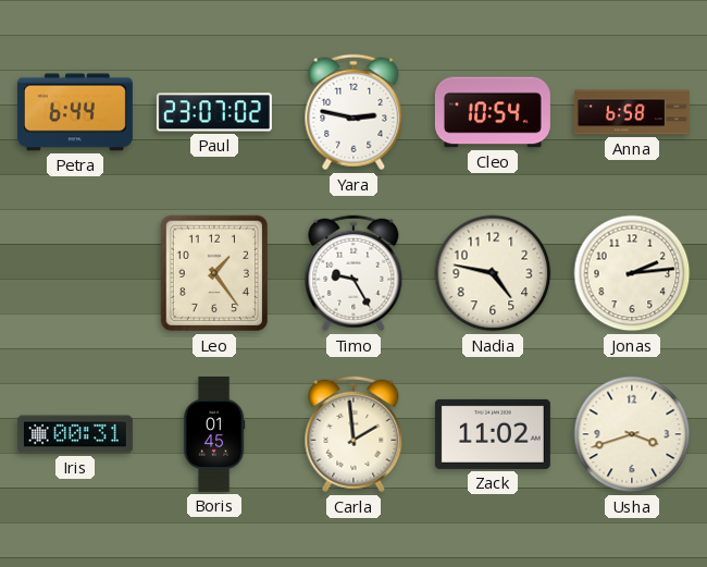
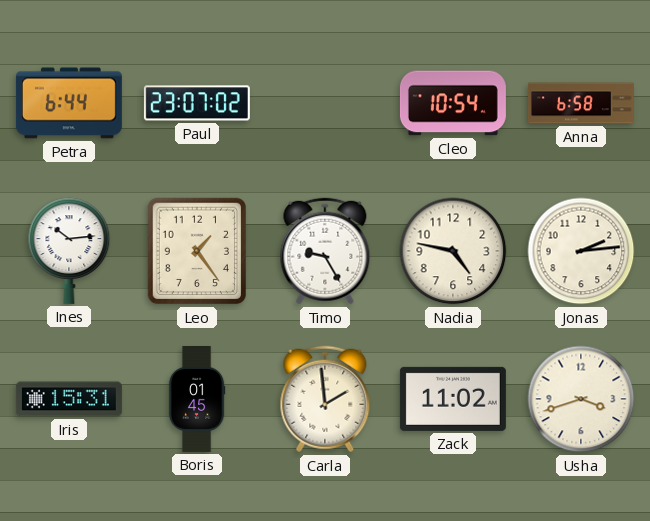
Yara: 2:47 -> none (353, 112)
Ines: none -> 10:14 (69, 251)
Iris: 00:31 -> 15:31 (69, 399)
